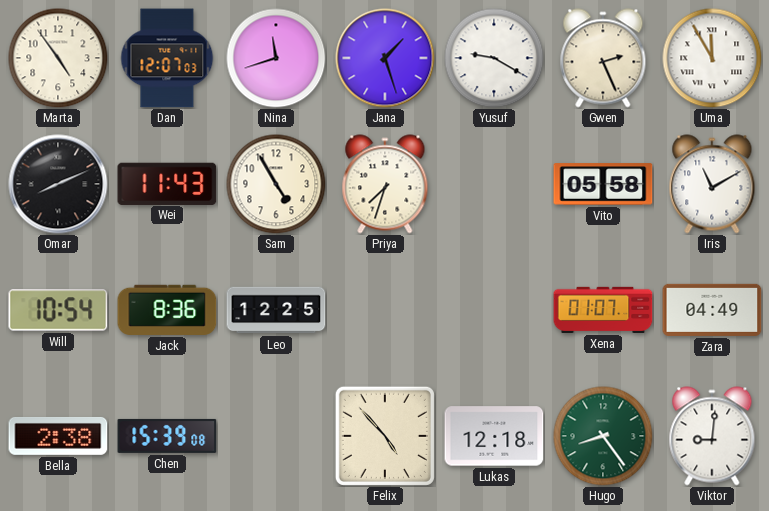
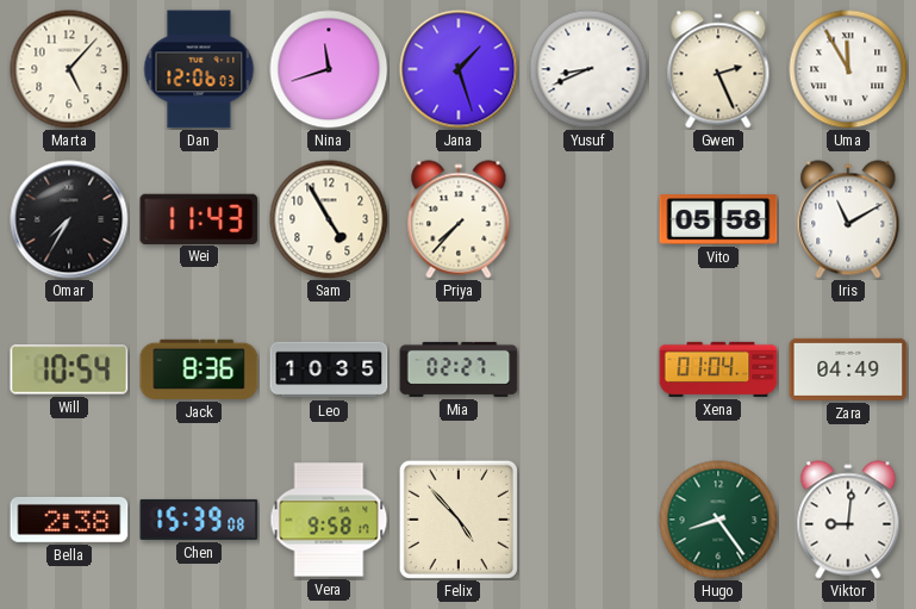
Marta: 4:54 -> 5:07 (69, 69)
Dan: 12:07 -> 12:06 (199, 69)
Yusuf: 9:20 -> 8:41 (588, 69)
Omar: 8:11 -> 7:35 (69, 219)
Priya: 7:33 -> 7:37 (459, 219)
Leo: 12:25 -> 10:35 (329, 369)
Mia: none -> 02:27 (459, 369)
Xena: 01:07 -> 01:04 (718, 369)
Vera: none -> 9:58 (329, 520)
Lukas: 12:18 -> none (494, 436)
